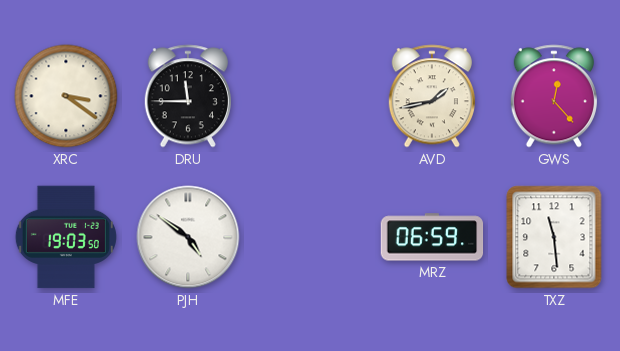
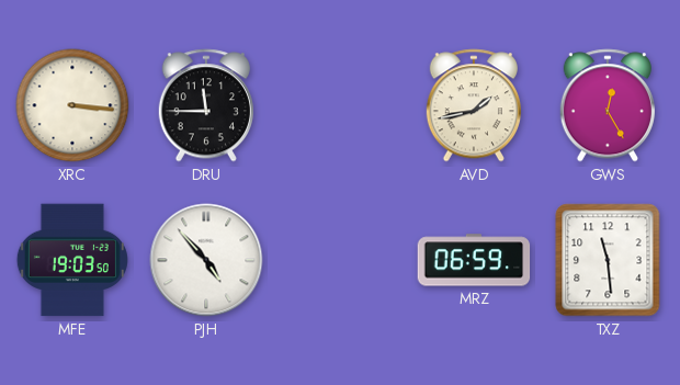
XRC: 3:21 -> 3:16 (72, 105)
GWS: 12:23 -> 12:25 (608, 105)
PJH: 4:51 -> 4:53 (206, 260)
